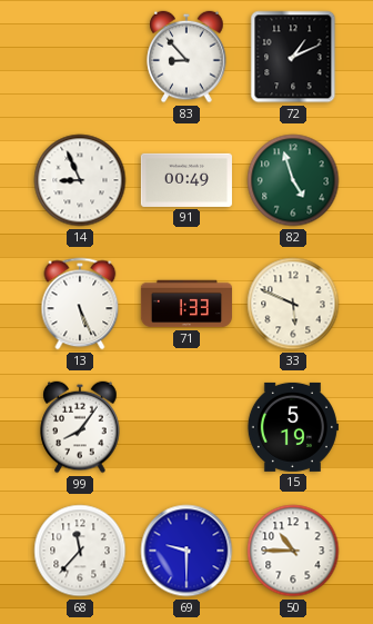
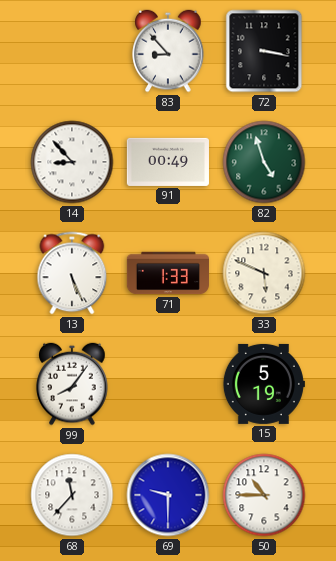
72: 1:11 -> 3:17 (264, 51)
14: 8:56 -> 8:53 (72, 162)
